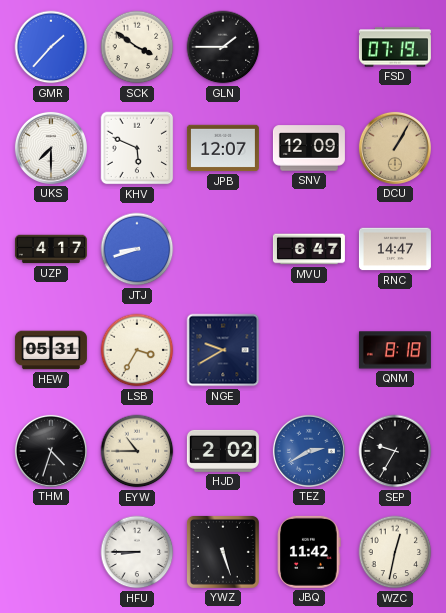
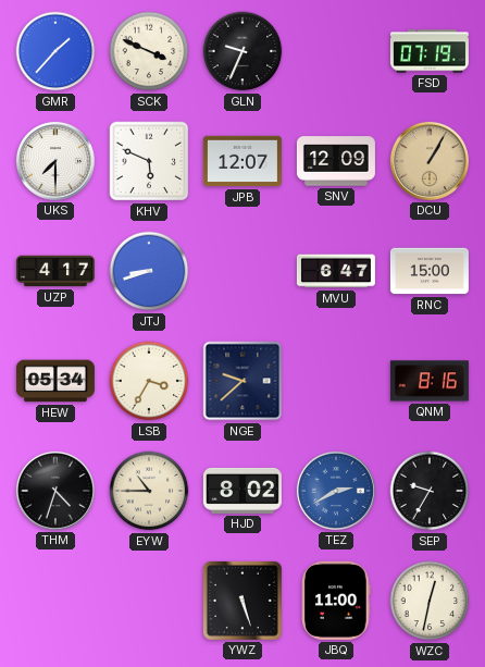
SCK: 3:51 -> 3:49 (149, 51)
GLN: 1:45 -> 9:34 (242, 51)
RNC: 14:47 -> 15:00 (430, 271)
HEW: 05:31 -> 05:34 (55, 381)
NGE: 9:40 -> 9:38 (242, 381)
QNM: 8:18 -> 8:16 (430, 381)
HJD: 2:02 -> 8:02 (242, 491)
HFU: 8:45 -> none (137, 552)
JBQ: 11:42 -> 11:00 (336, 601)
